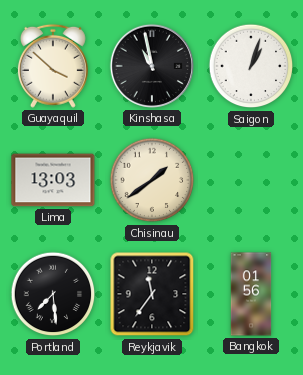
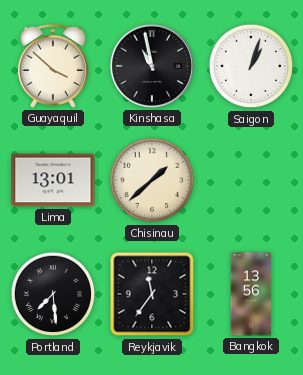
Lima: 13:03 -> 13:01 (53, 180)
Chisinau: 1:39 -> 1:38 (152, 180)
Bangkok: 01:56 -> 13:56 (251, 294)
